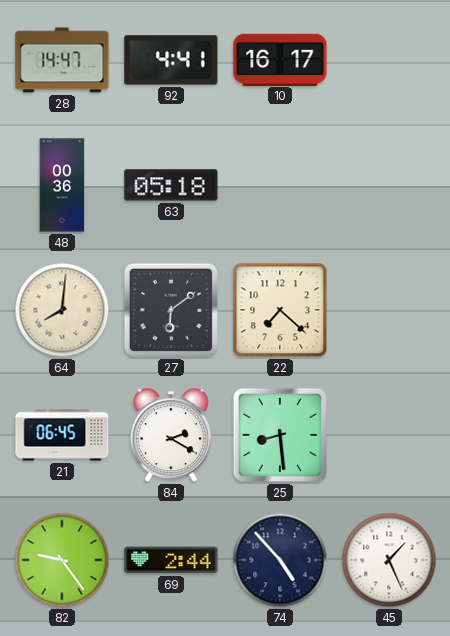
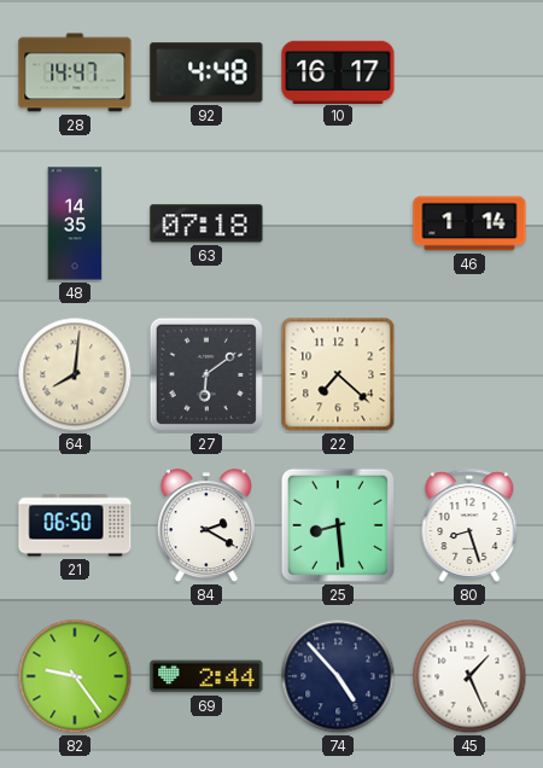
92: 4:41 -> 4:48 (206, 72)
48: 00:36 -> 14:35 (75, 223)
63: 05:18 -> 07:18 (206, 223)
46: none -> 1:14 (469, 223)
21: 06:45 -> 06:50 (75, 525)
80: none -> 8:27 (469, 525)
